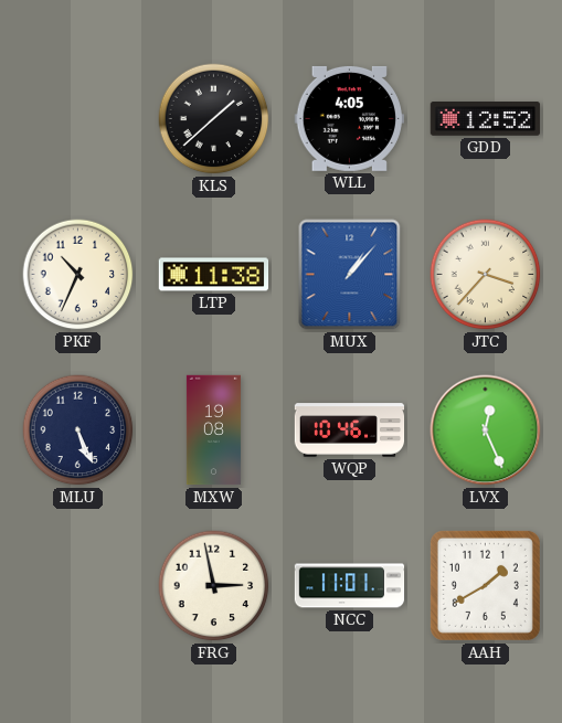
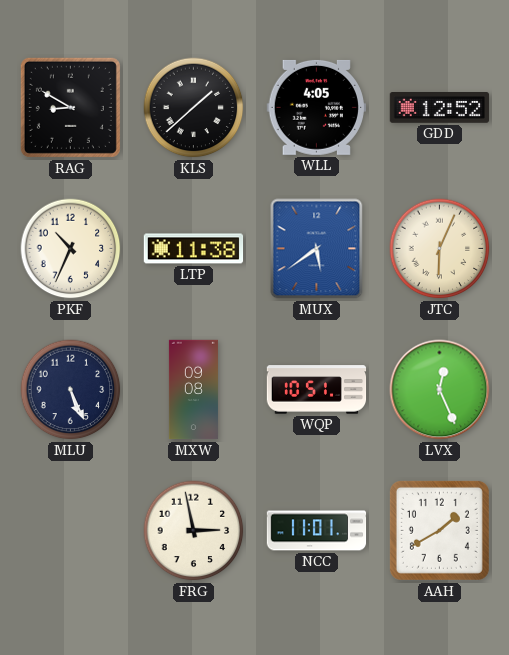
RAG: none -> 8:50 (70, 107)
MUX: 1:07 -> 5:39 (317, 249)
JTC: 3:37 -> 6:04 (440, 249)
MXW: 19:08 -> 09:08 (193, 390)
WQP: 10:46 -> 10:51 (317, 390)
